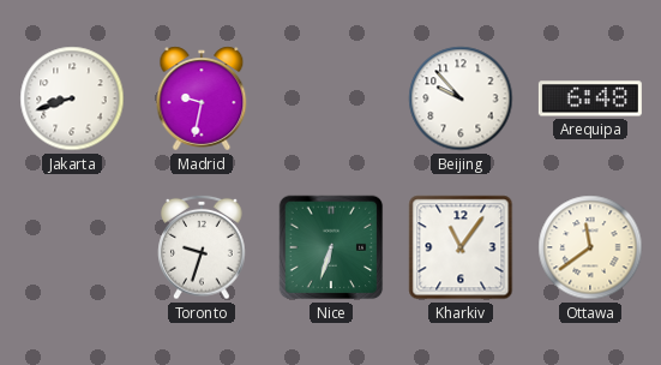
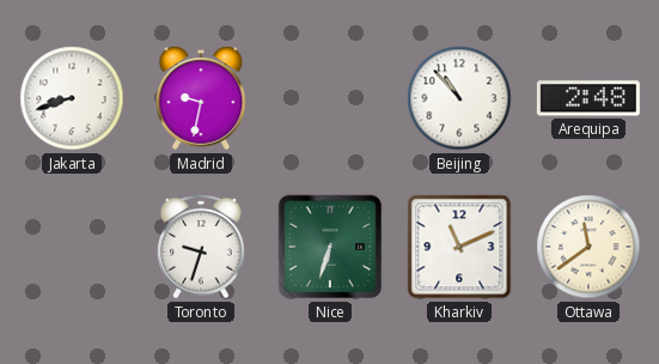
Beijing: 9:53 -> 10:53 (459, 98)
Arequipa: 6:48 -> 2:48 (588, 98)
Kharkiv: 11:06 -> 11:11 (459, 247)
